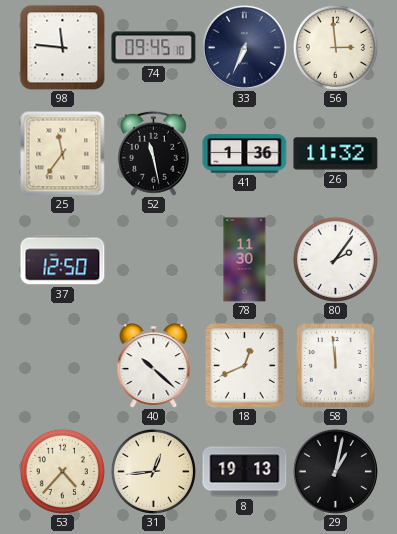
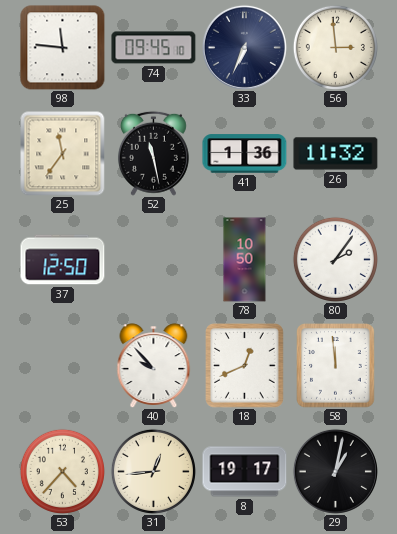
78: 11:30 -> 10:50 (245, 260)
40: 10:22 -> 9:53 (154, 365)
8: 19:13 -> 19:17 (245, 472)
